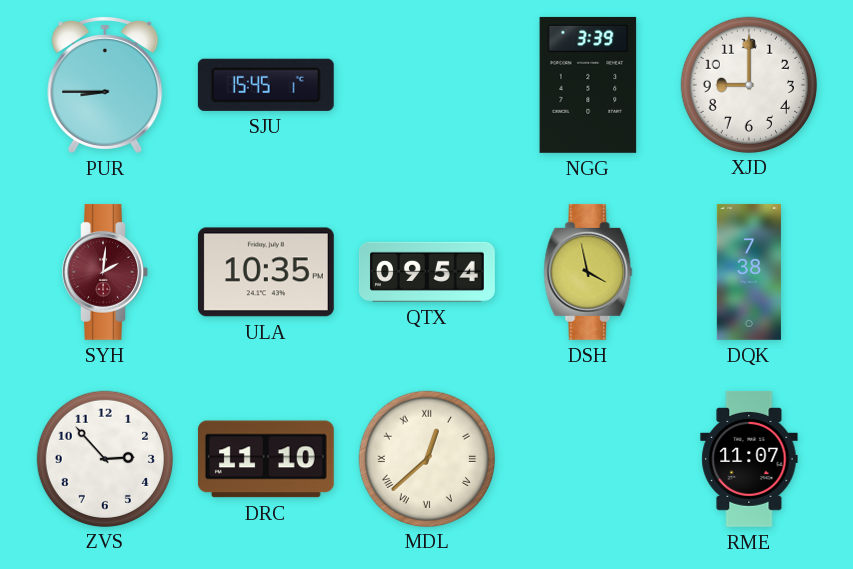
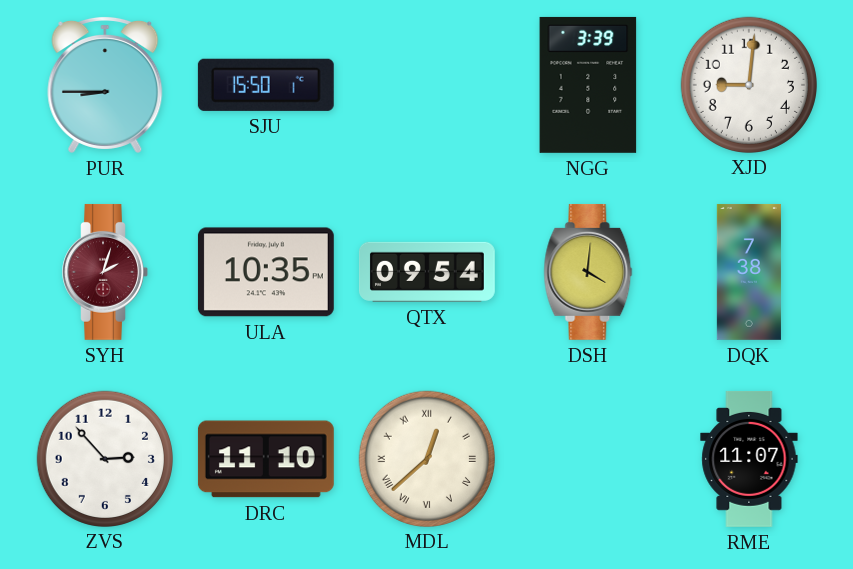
SJU: 15:45 -> 15:50 (266, 85)
XJD: 9:00 -> 9:01 (748, 84)
SYH: 2:01 -> 2:03 (105, 272)
DSH: 3:58 -> 4:01 (588, 272)
